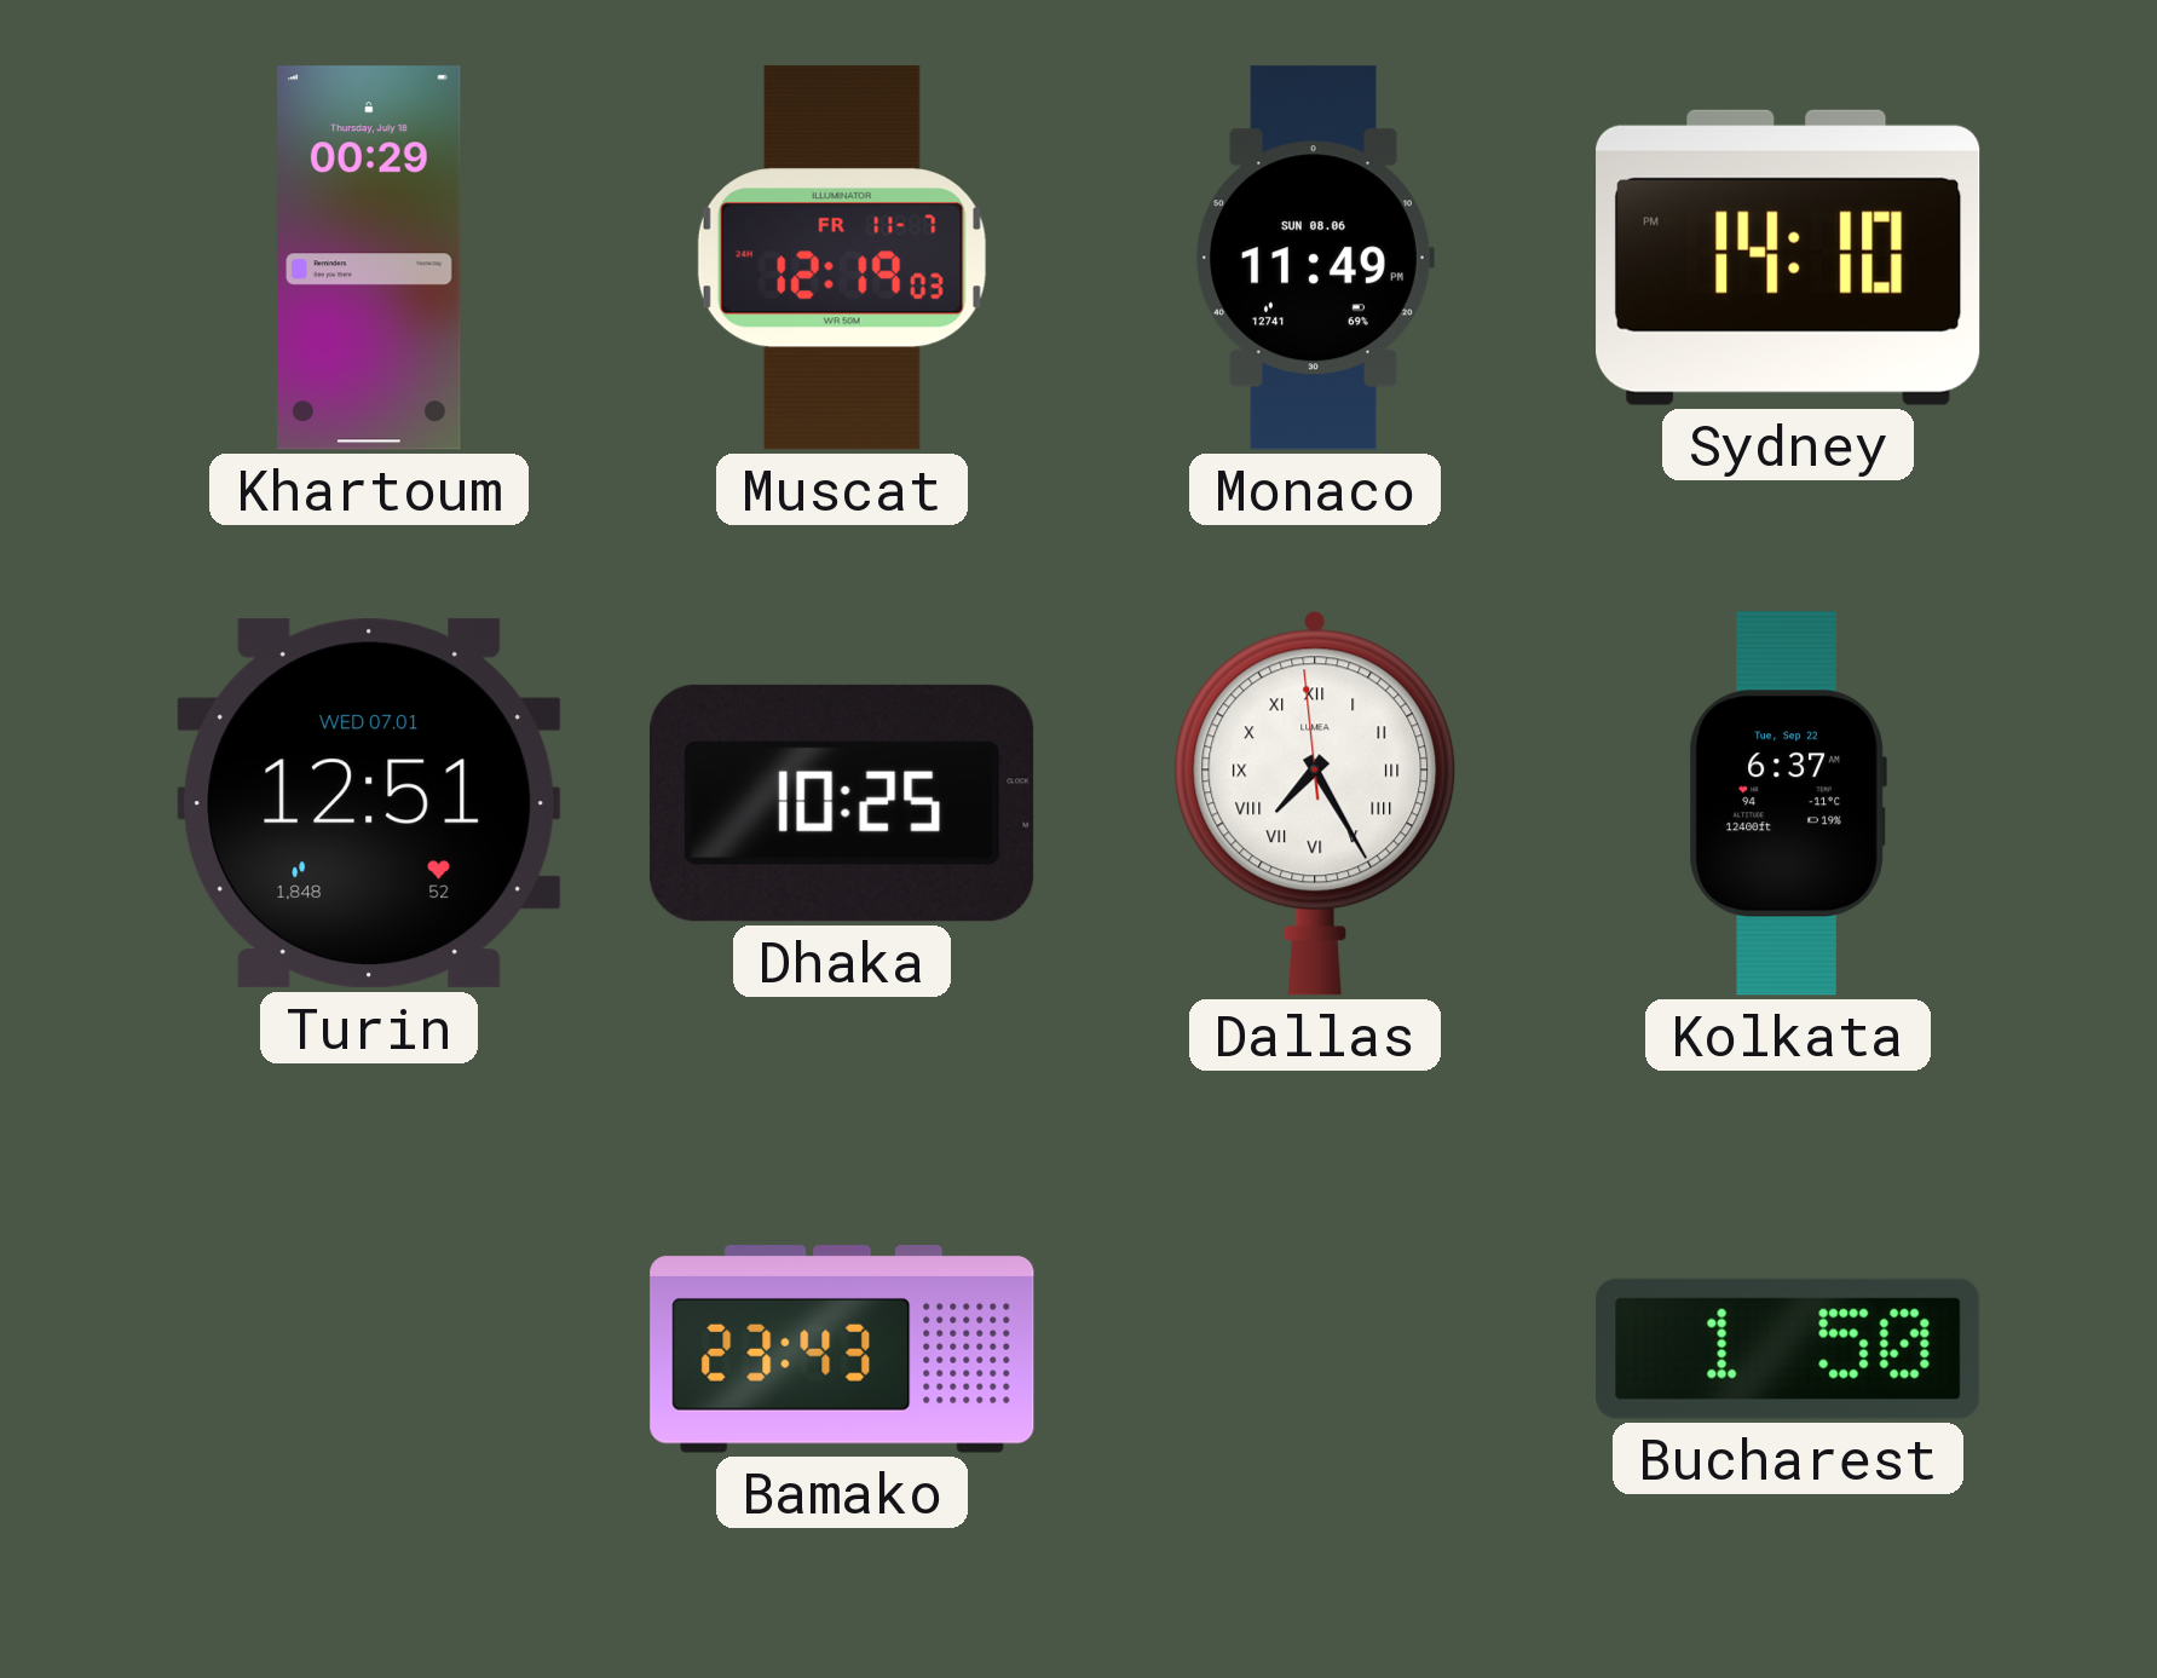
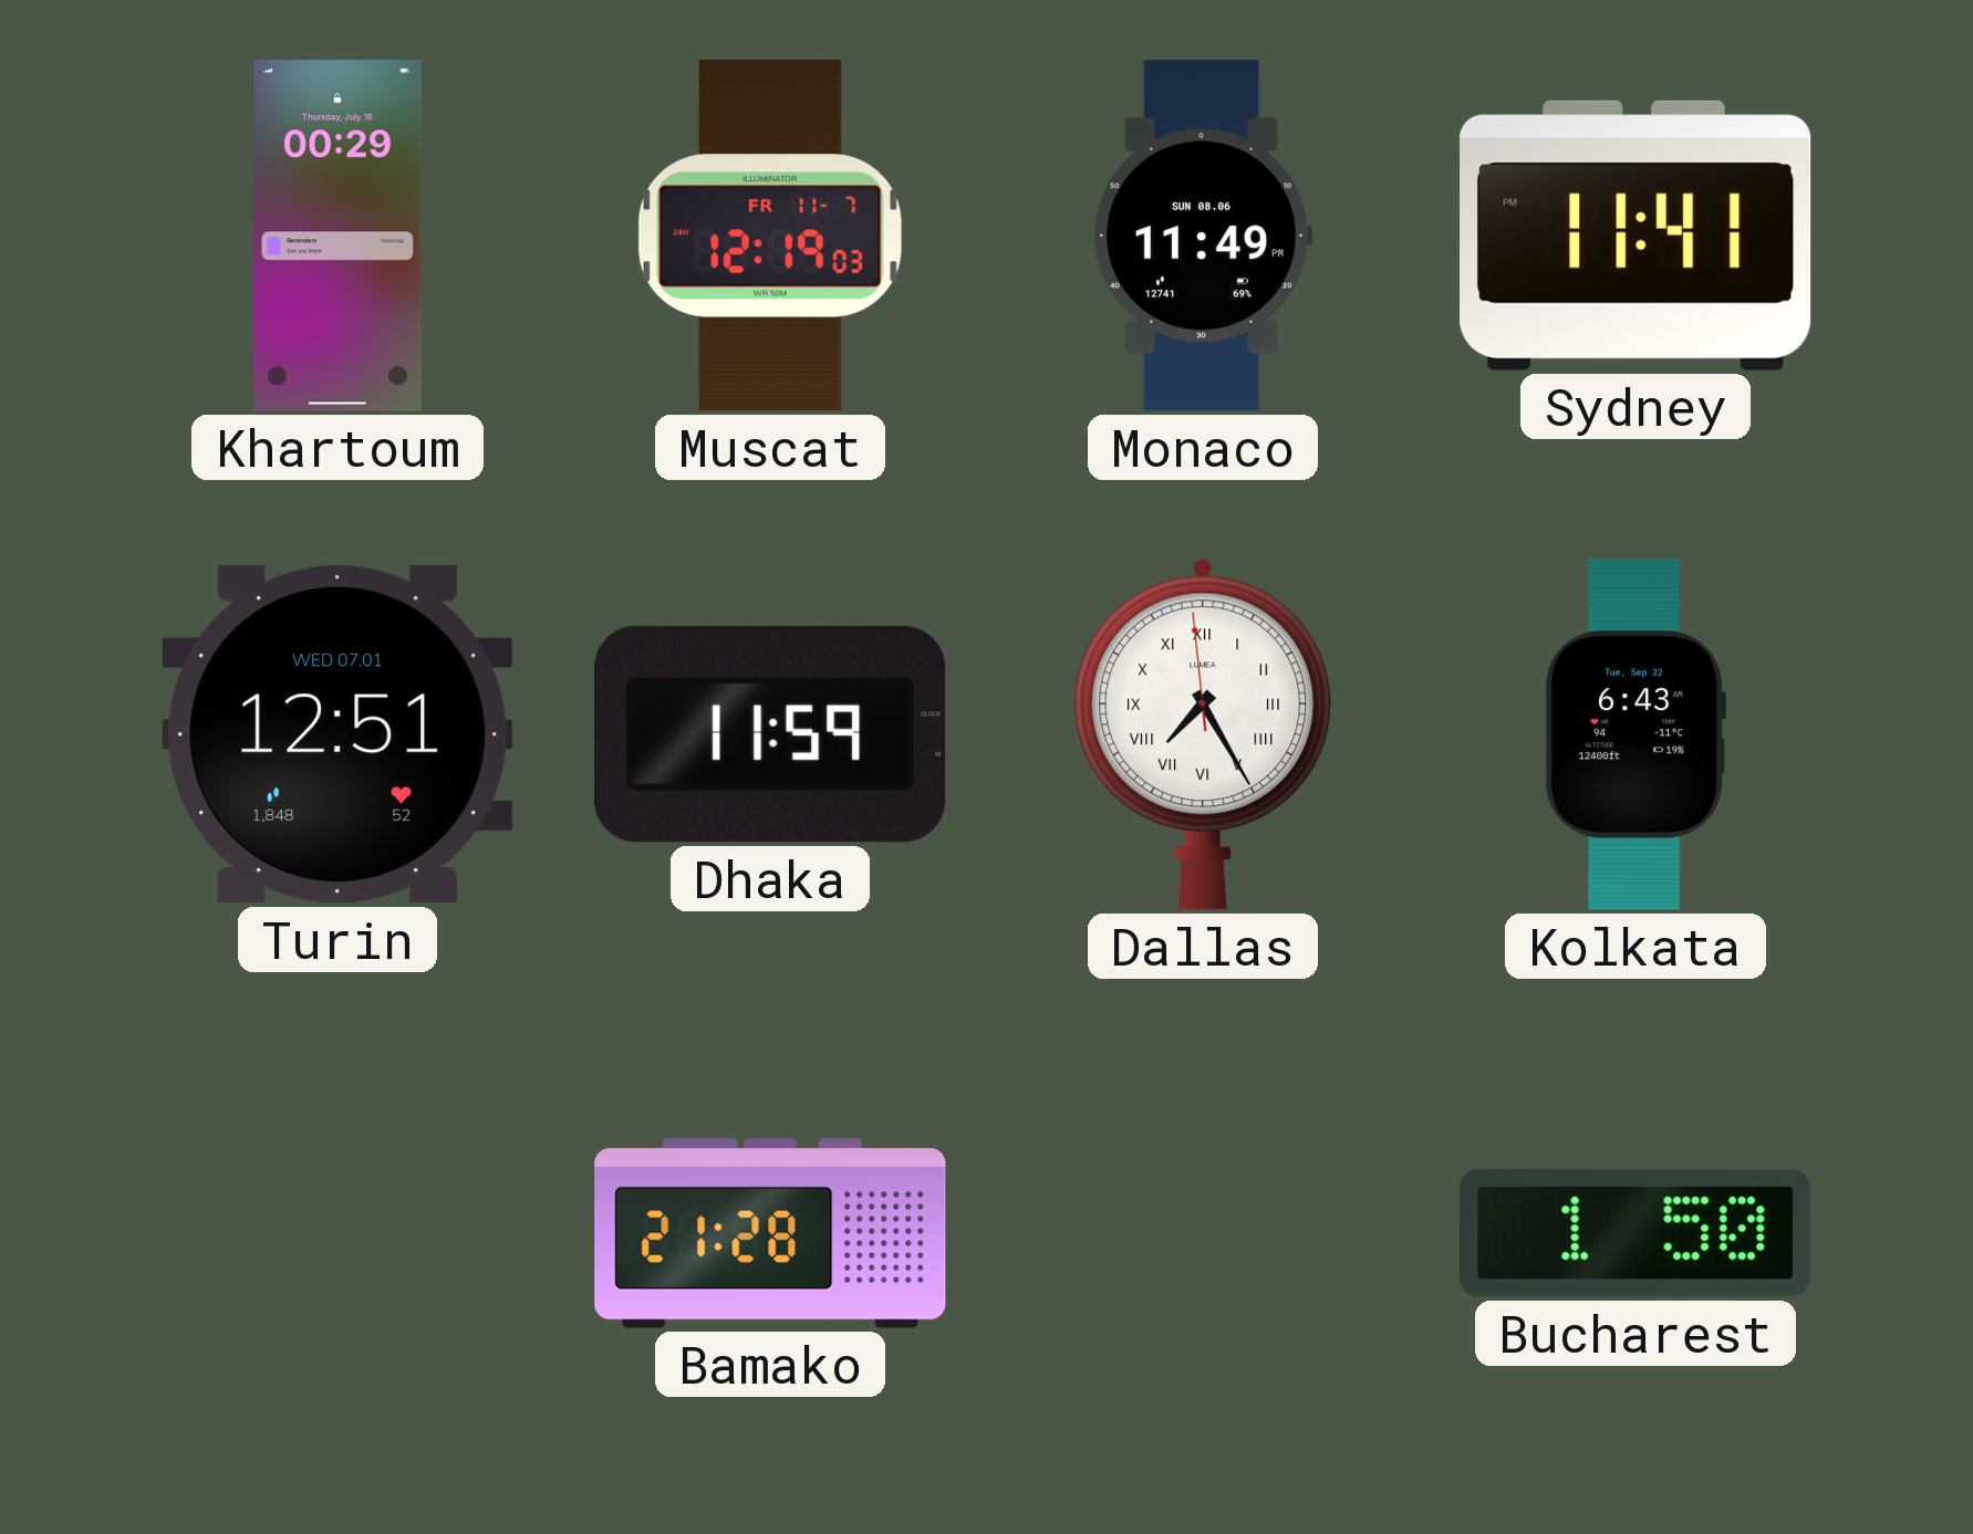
Sydney: 14:10 -> 11:41 (1635, 236)
Dhaka: 10:25 -> 11:59 (771, 734)
Kolkata: 6:37 -> 6:43 (1635, 734)
Bamako: 23:43 -> 21:28 (770, 1234)
